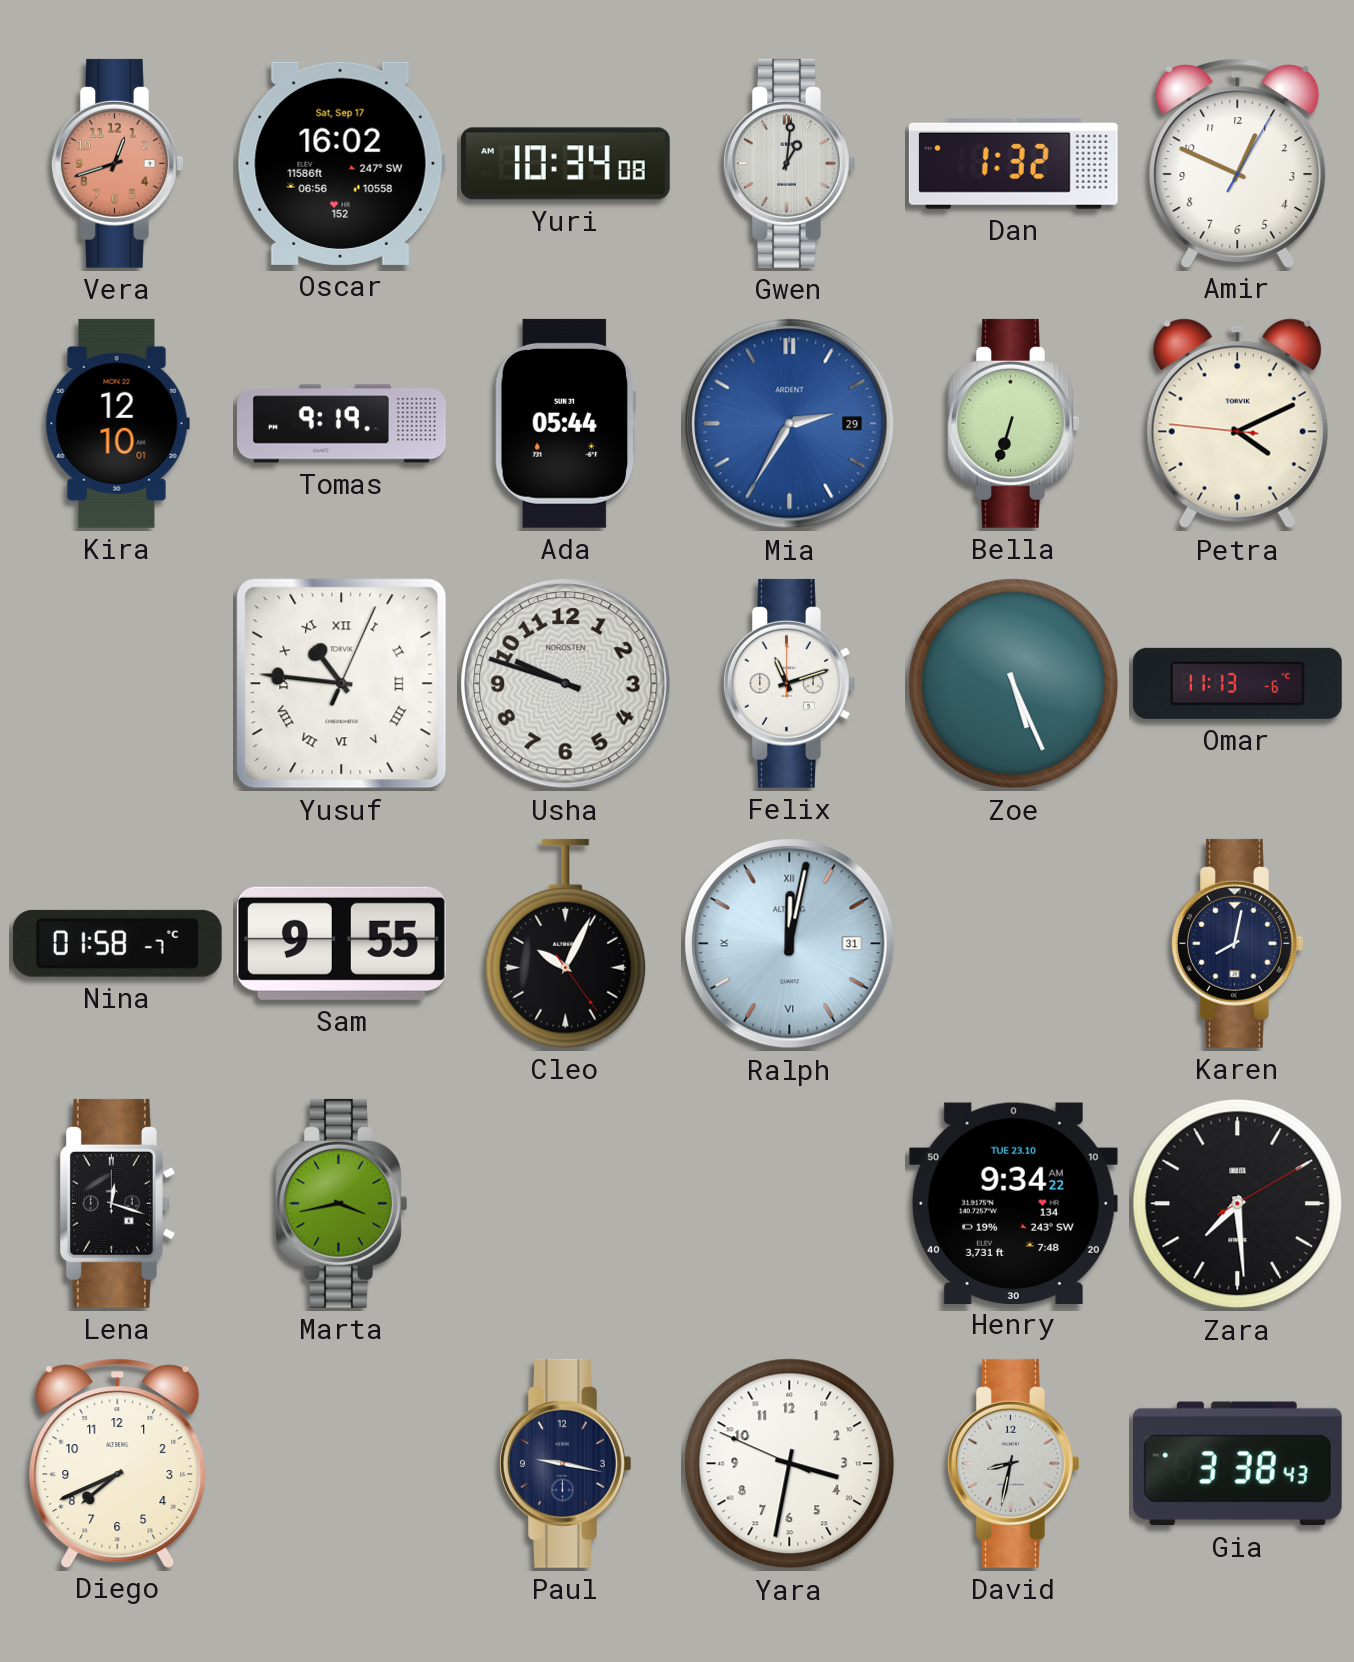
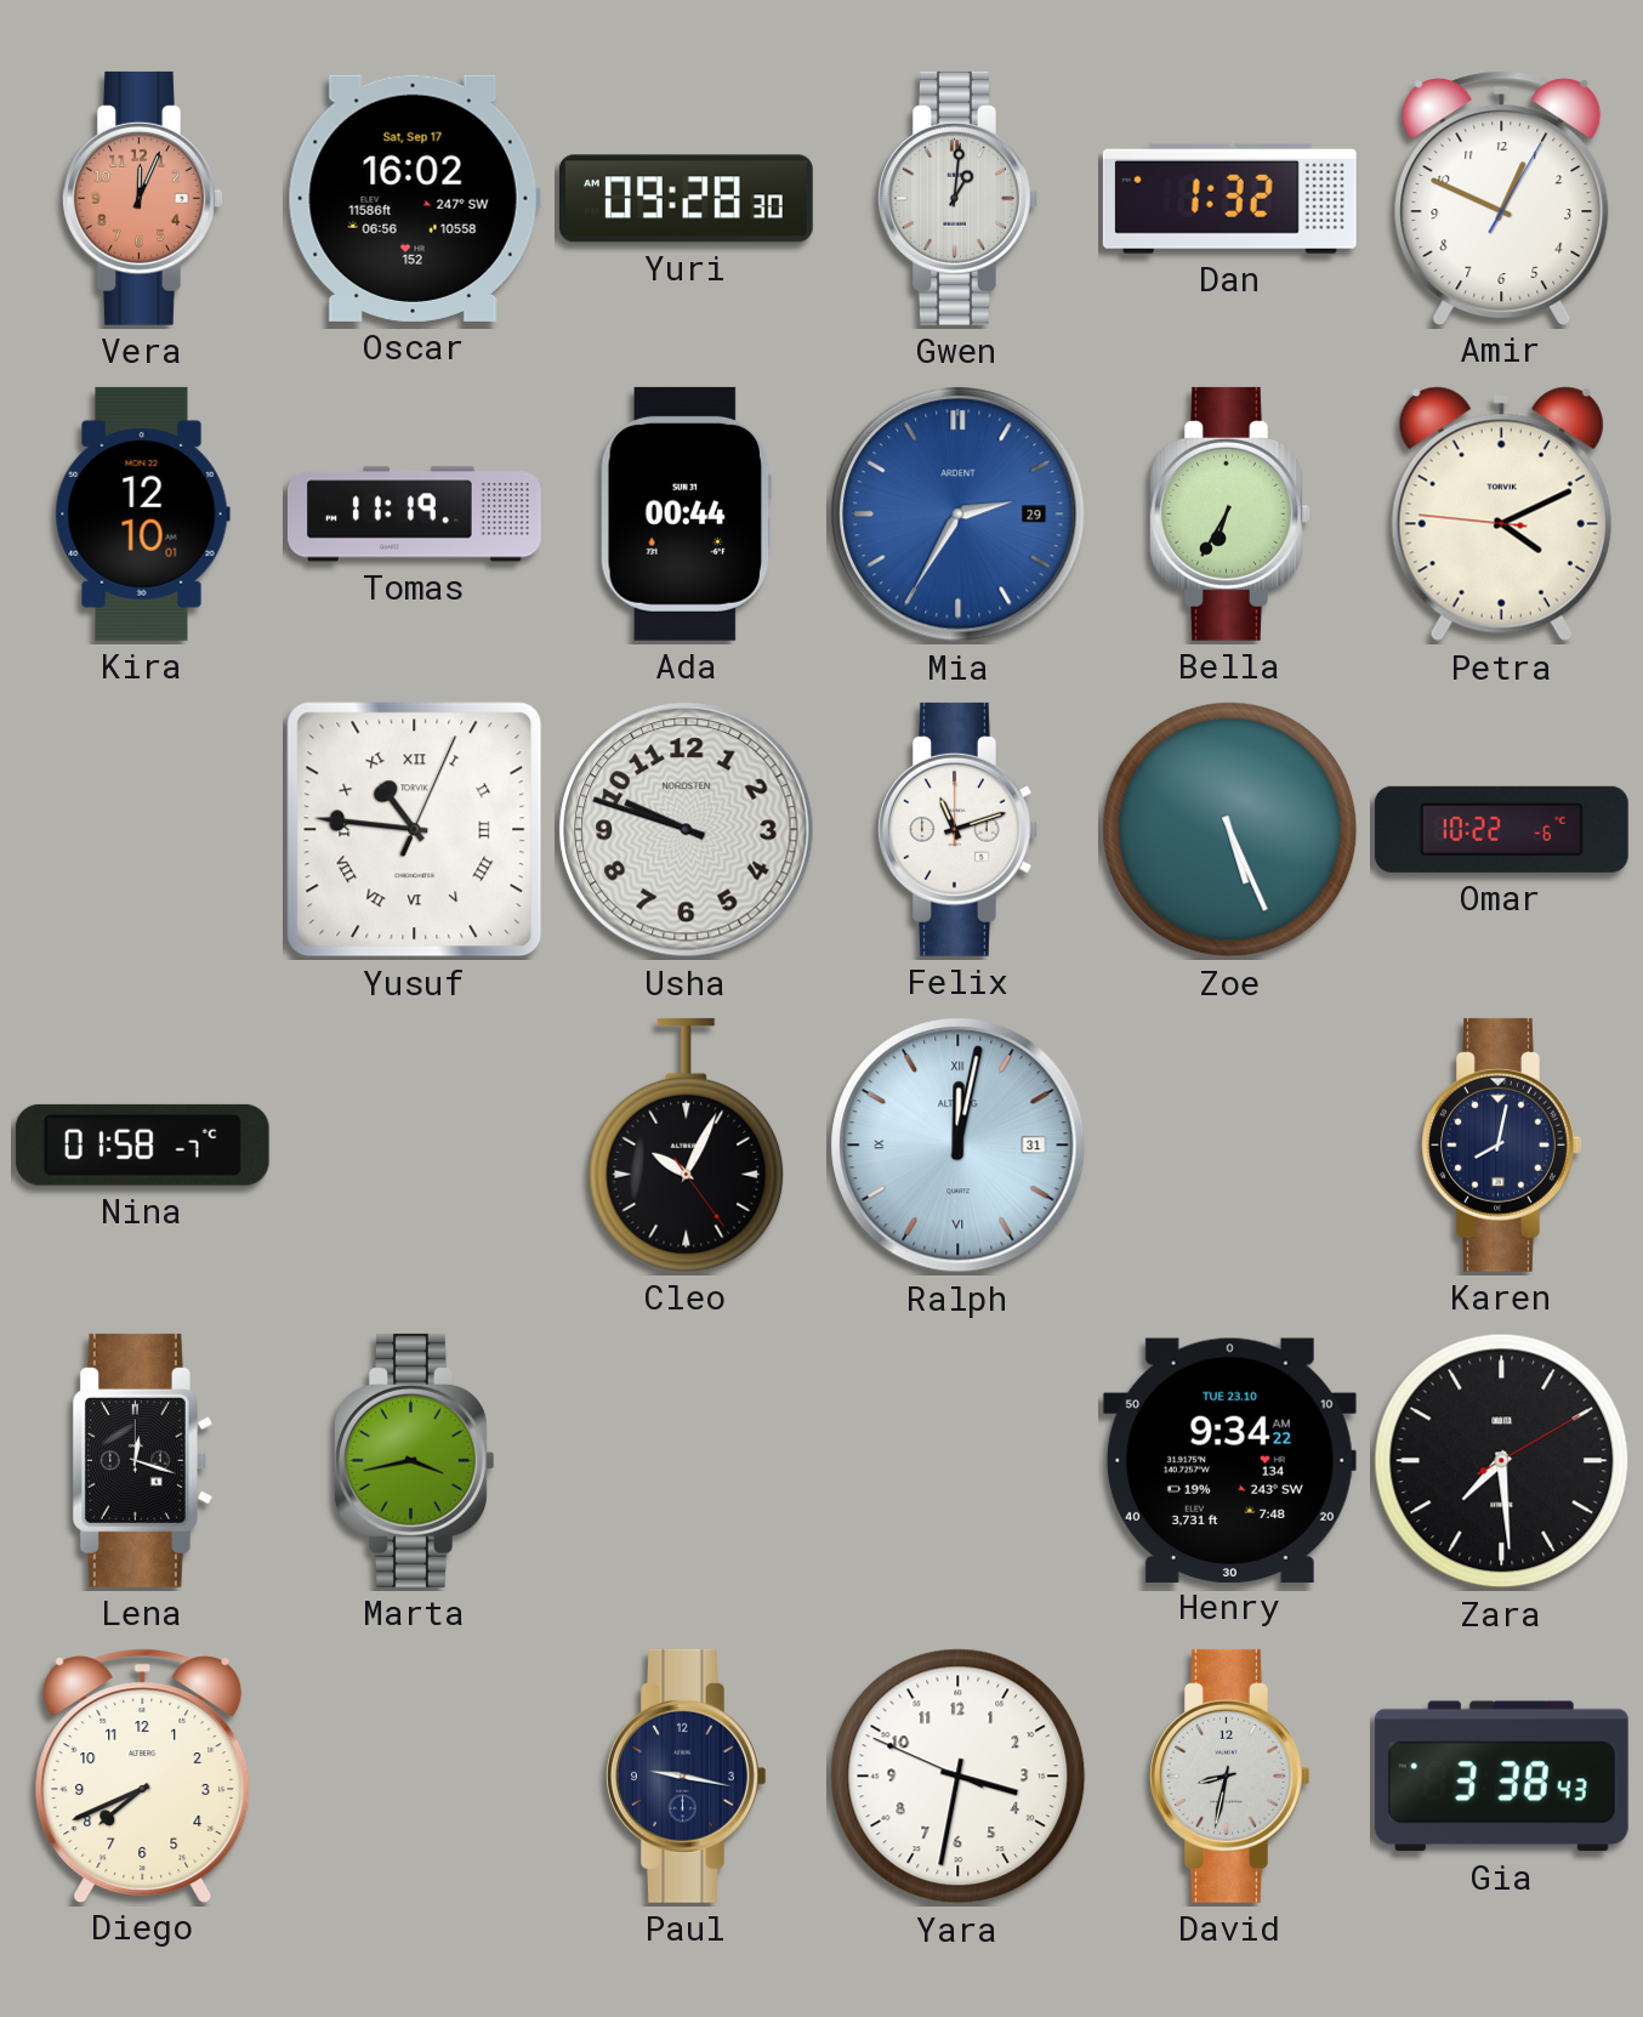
Vera: 12:42 -> 12:04 (143, 198)
Yuri: 10:34 -> 09:28 (686, 199)
Tomas: 9:19 -> 11:19 (415, 515)
Ada: 05:44 -> 00:44 (687, 513)
Bella: 6:33 -> 6:35 (1230, 513)
Omar: 11:13 -> 10:22 (1501, 829)
Sam: 9:55 -> none (341, 943)
